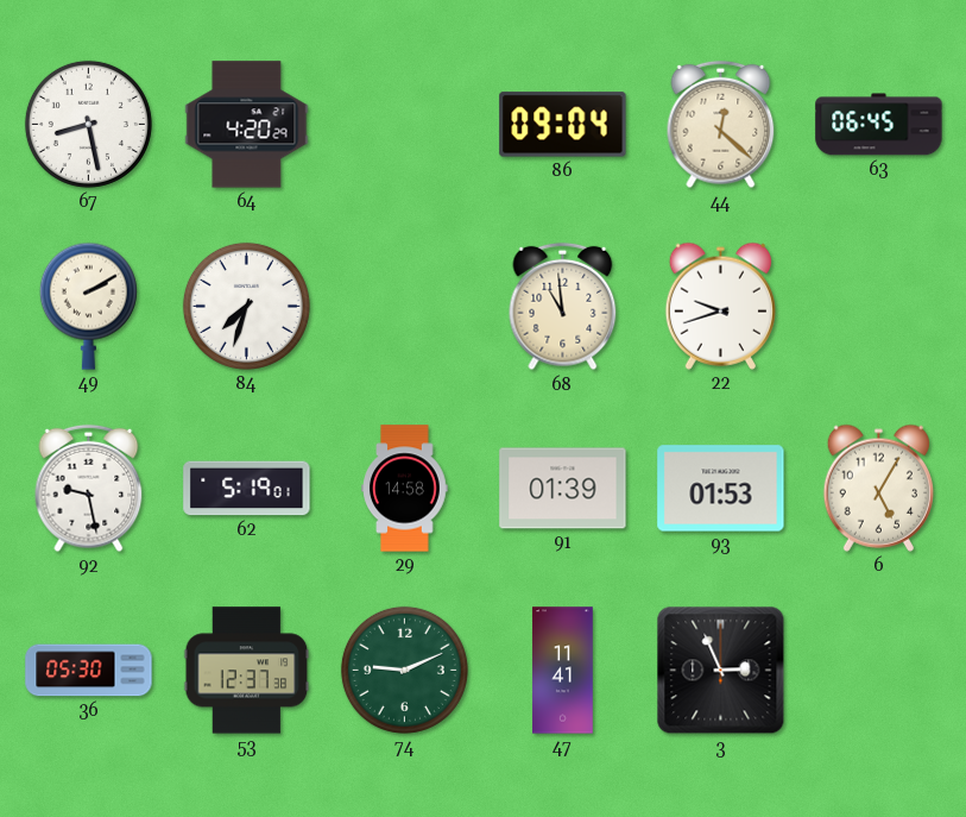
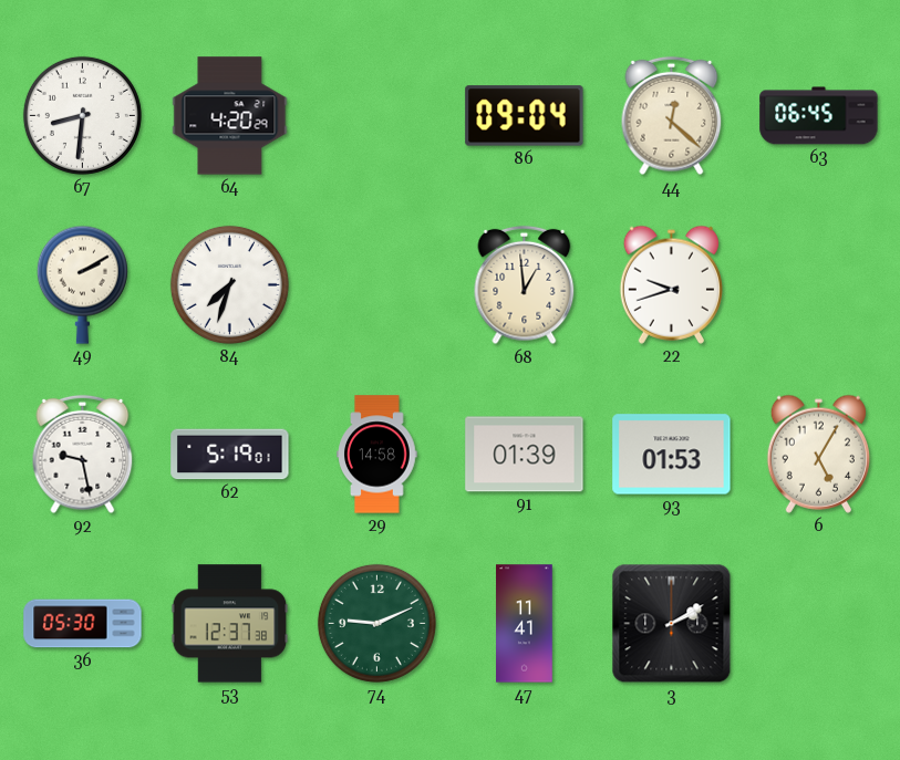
67: 8:28 -> 8:31 (82, 115)
68: 10:59 -> 12:59 (525, 285)
3: 2:56 -> 2:10 (672, 624)
